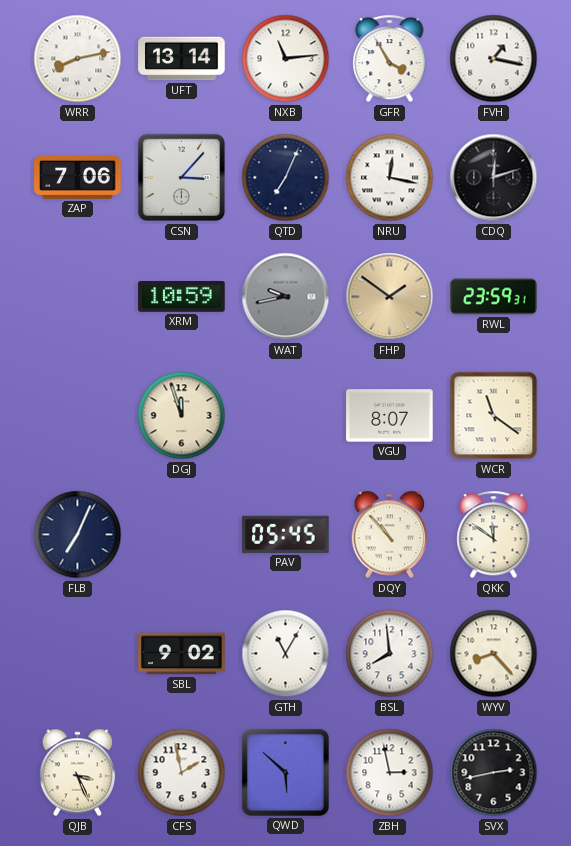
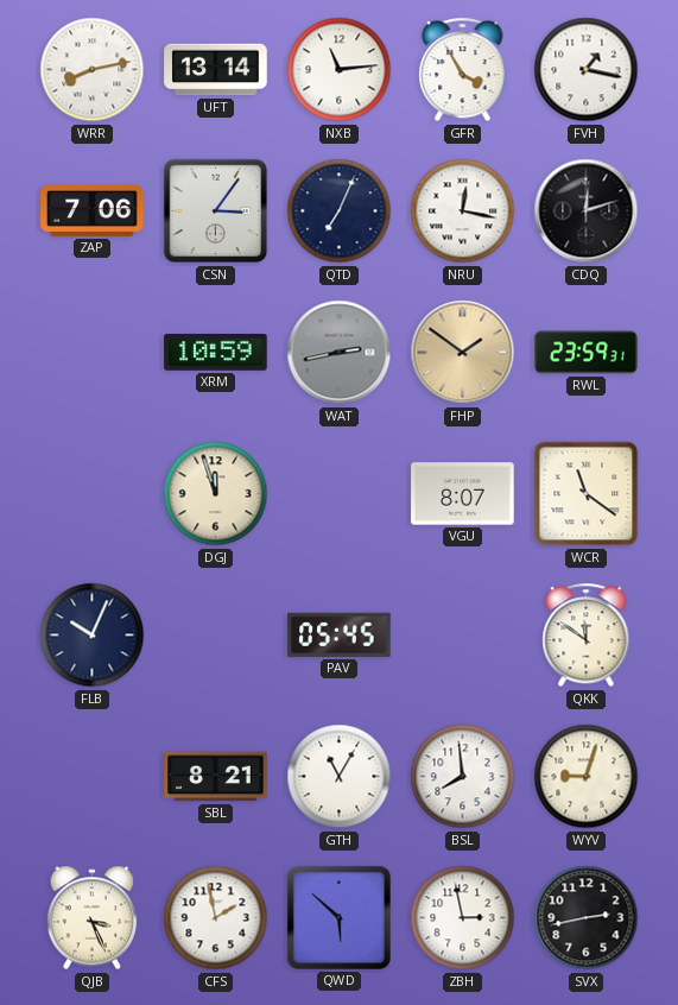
CSN: 3:07 -> 3:06 (216, 211)
WAT: 9:43 -> 2:43 (340, 353)
FLB: 7:04 -> 10:04 (93, 636)
DQY: 10:53 -> none (390, 535)
SBL: 9:02 -> 8:21 (216, 777)
WYV: 8:23 -> 9:03 (587, 777)
